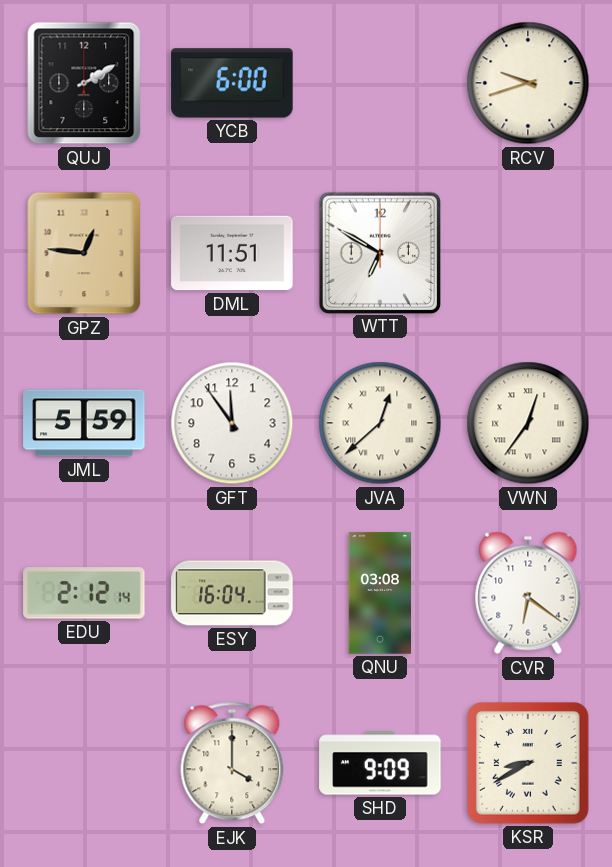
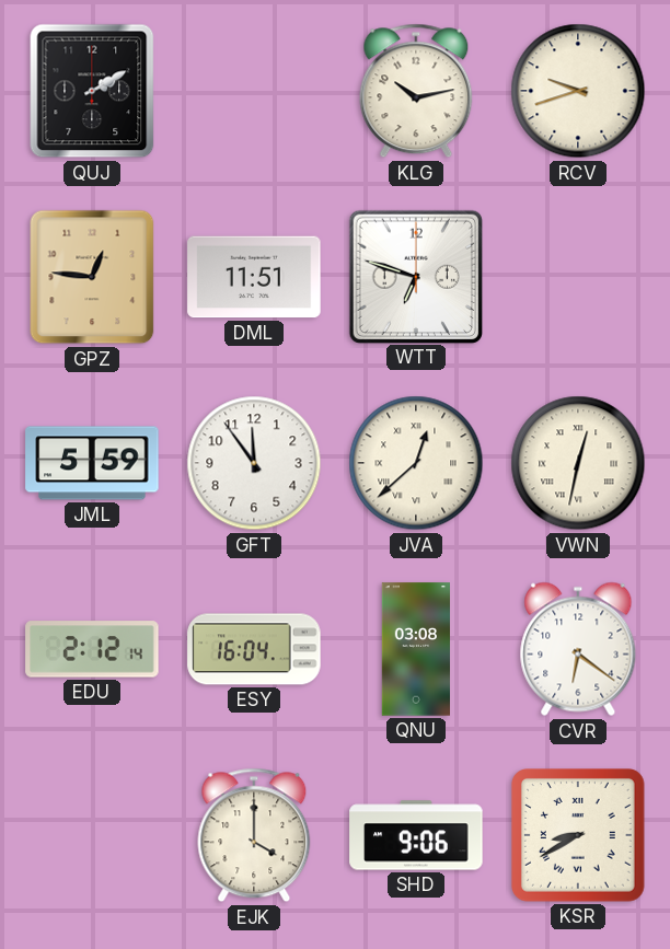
YCB: 6:00 -> none (232, 83)
KLG: none -> 10:13 (416, 91)
WTT: 6:50 -> 6:48 (415, 276)
VWN: 12:36 -> 12:32 (578, 463)
SHD: 9:09 -> 9:06 (416, 835)
